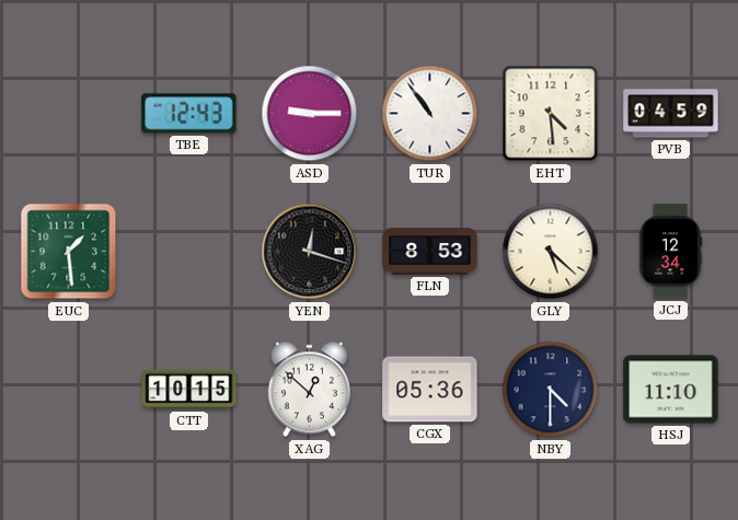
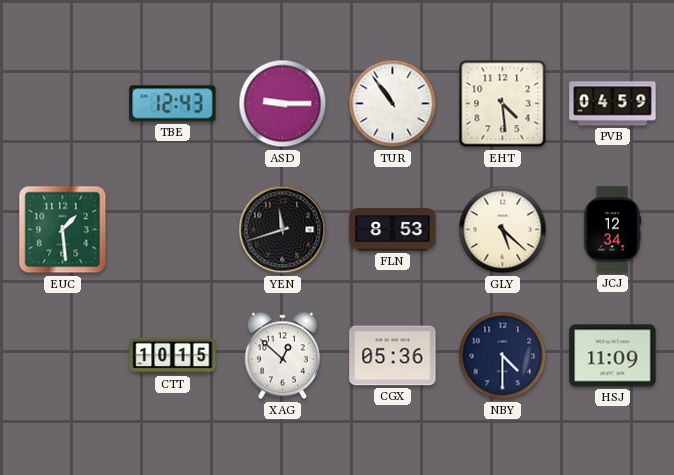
YEN: 12:18 -> 11:42 (283, 230)
HSJ: 11:10 -> 11:09 (613, 356)
